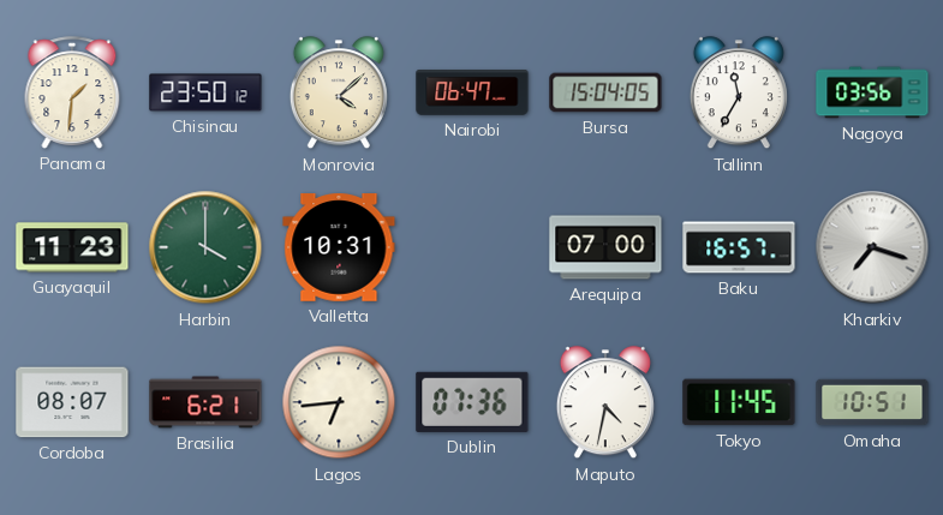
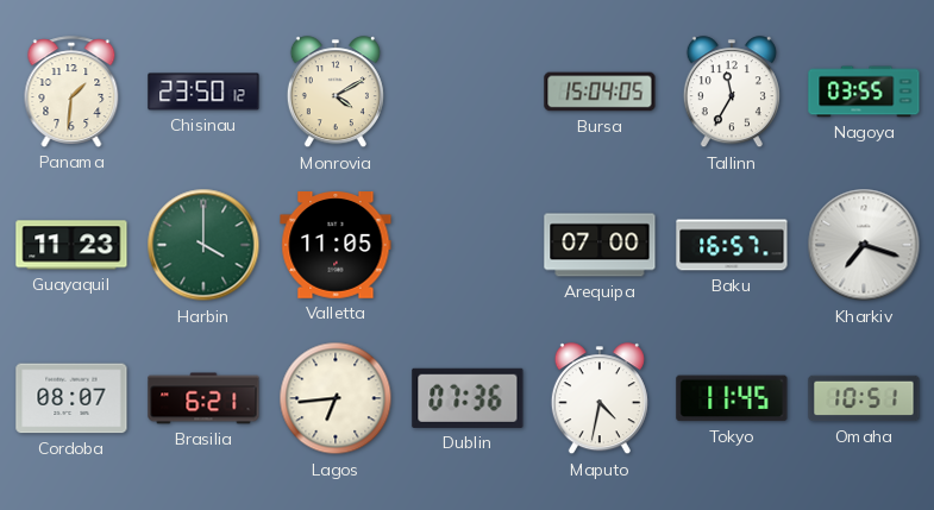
Monrovia: 4:08 -> 4:10 (336, 93)
Nairobi: 06:47 -> none (472, 94)
Nagoya: 03:56 -> 03:55 (864, 92)
Valletta: 10:31 -> 11:05 (336, 246)
